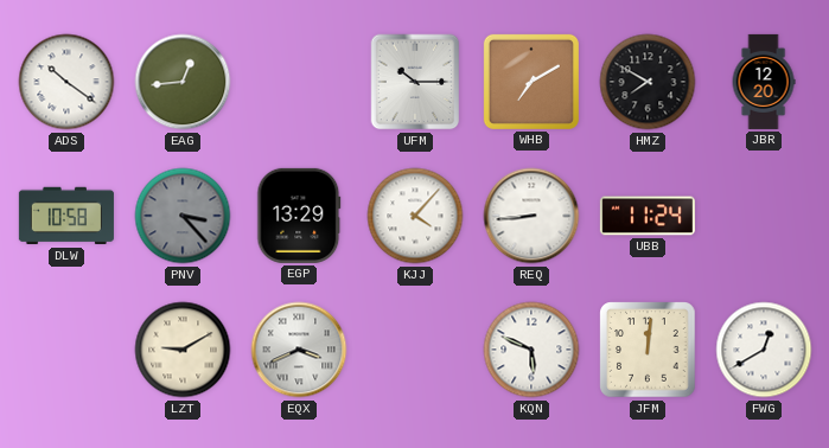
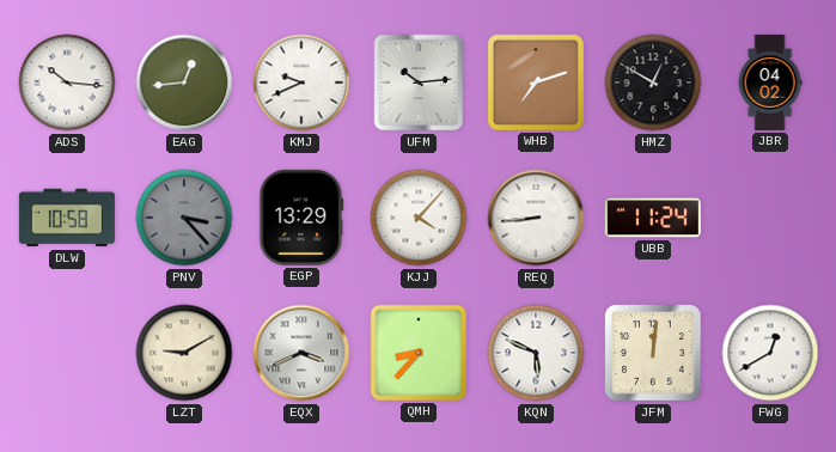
ADS: 10:21 -> 10:16 (67, 83)
KMJ: none -> 9:41 (301, 83)
UFM: 10:15 -> 10:14 (419, 83)
WHB: 7:10 -> 7:12 (536, 83)
HMZ: 7:50 -> 12:50 (653, 83)
JBR: 12:20 -> 04:02 (770, 83)
QMH: none -> 8:37 (419, 353)
